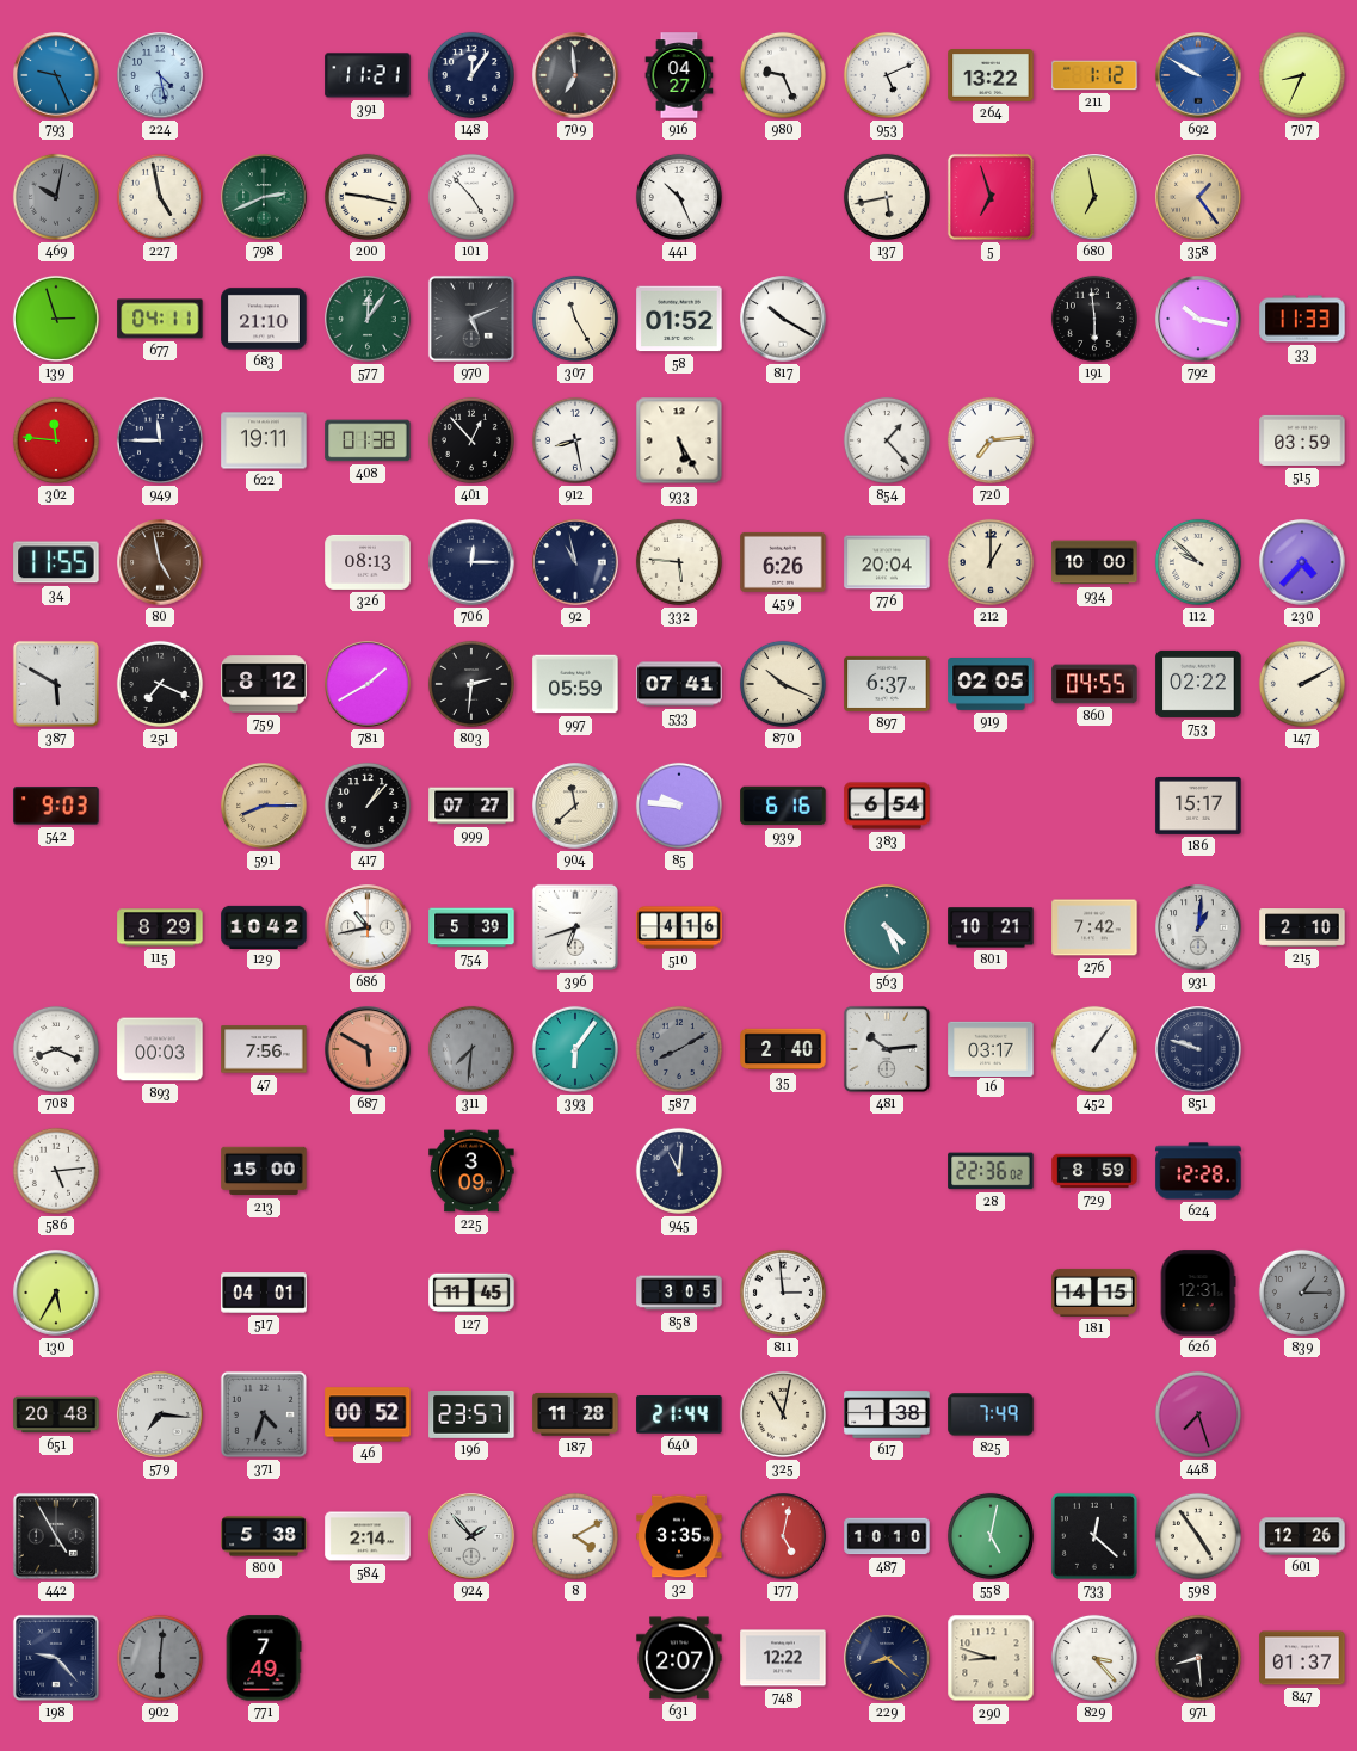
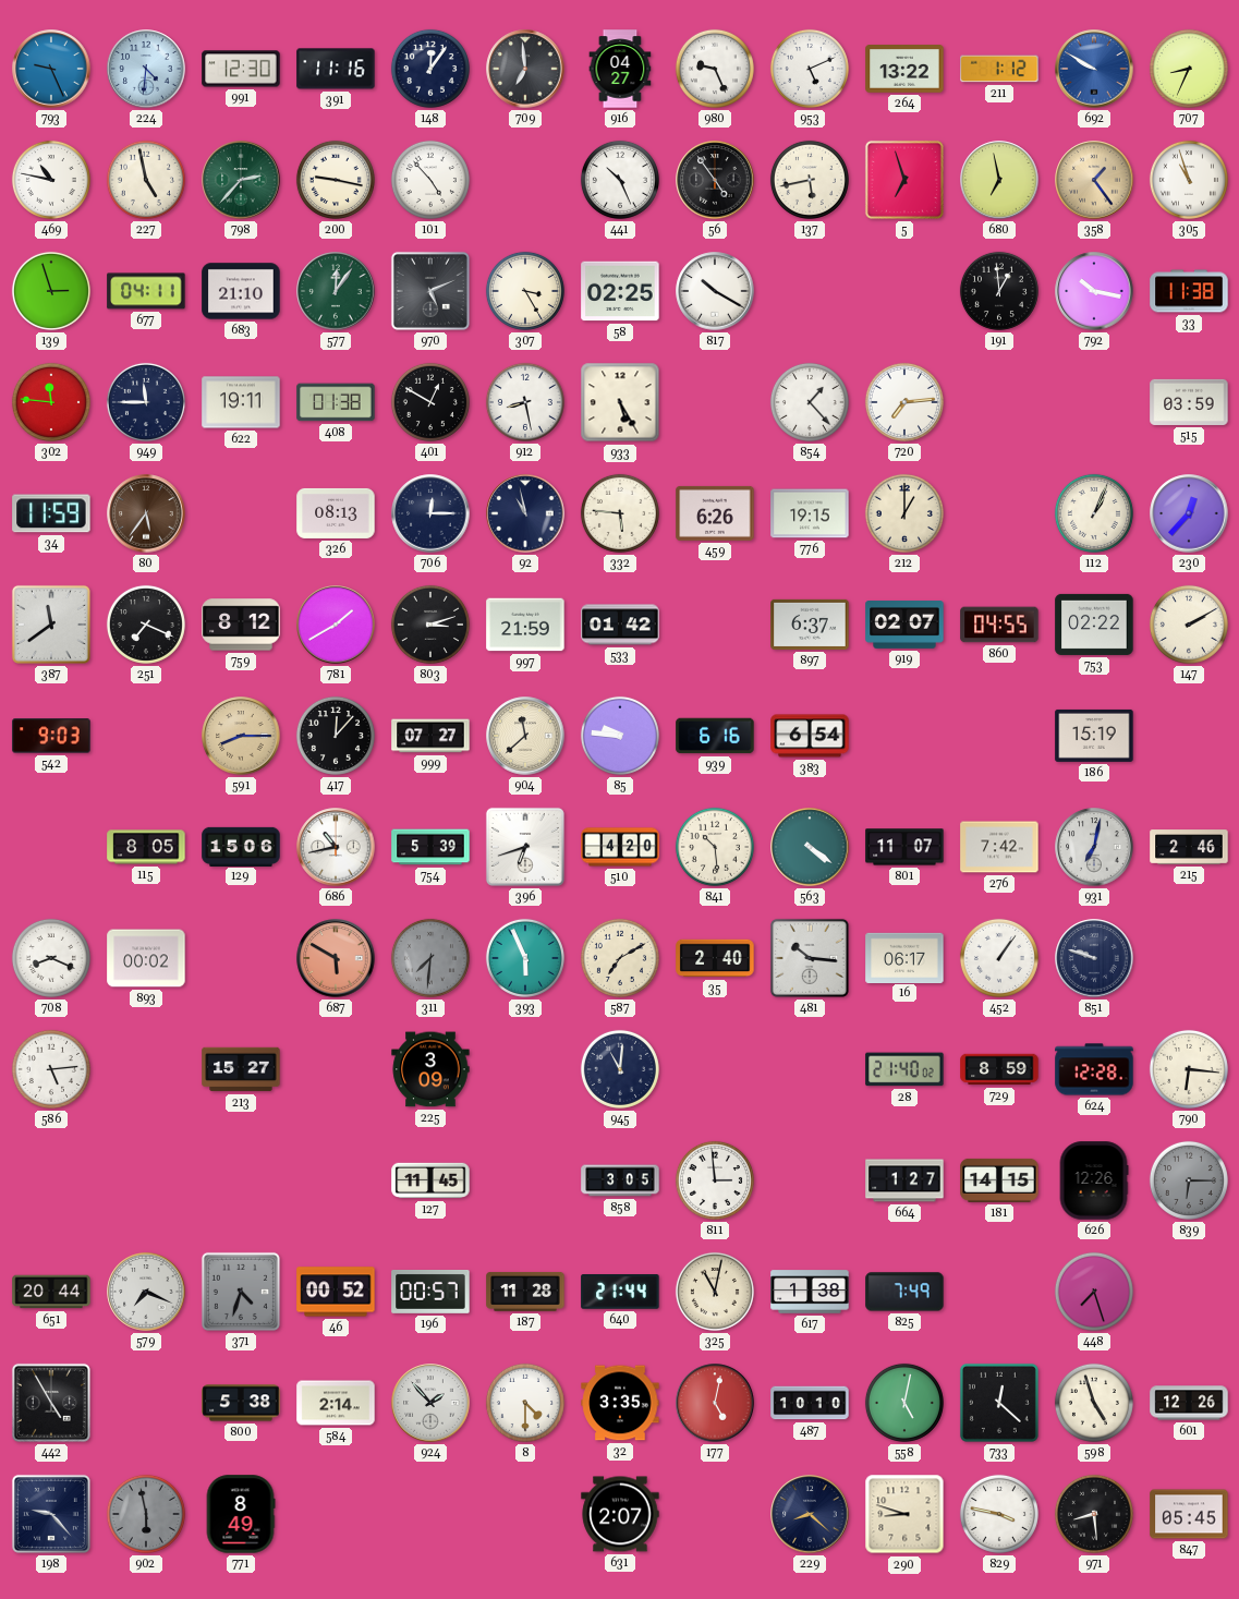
224: 4:28 -> 4:31 (146, 69)
991: none -> 12:30 (241, 69)
391: 11:21 -> 11:16 (336, 69)
469: 10:02 -> 10:47 (51, 180)
469 dial: grey -> white (51, 180)
798: 2:41 -> 2:37 (241, 180)
56: none -> 4:54 (715, 180)
305: none -> 10:57 (1189, 180)
307: 11:25 -> 3:25 (525, 291)
58: 01:52 -> 02:25 (620, 291)
191: 5:59 -> 12:59 (999, 291)
33: 11:33 -> 11:38 (1189, 291)
401: 12:53 -> 12:50 (430, 402)
34: 11:55 -> 11:59 (51, 513)
80: 4:58 -> 5:36 (146, 513)
776: 20:04 -> 19:15 (810, 513)
934: 10:00 -> none (1094, 562)
112: 9:52 -> 1:04 (1094, 513)
230: 4:37 -> 12:37 (1189, 513)
387: 5:50 -> 11:39 (51, 625)
803: 2:31 -> 3:12 (430, 625)
997: 05:59 -> 21:59 (525, 625)
533: 07:41 -> 01:42 (620, 625)
870: 10:19 -> none (783, 684)
919: 02:05 -> 02:07 (904, 626)
417: 1:07 -> 12:07 (336, 736)
186: 15:17 -> 15:19 (1094, 736)
115: 8:29 -> 8:05 (146, 847)
129: 10:42 -> 15:06 (241, 846)
510: 4:16 -> 4:20 (620, 847)
841: none -> 10:29 (715, 847)
563: 4:26 -> 4:21 (810, 847)
801: 10:21 -> 11:07 (904, 847)
931: 1:01 -> 7:02 (1094, 847)
215: 2:10 -> 2:46 (1189, 847)
893: 00:03 -> 00:02 (146, 958)
47: 7:56 -> none (264, 1049)
393: 6:06 -> 5:56 (525, 958)
587: 8:10 -> 7:10 (620, 958)
587 dial: grey -> cream (620, 958)
481: 10:14 -> 10:16 (810, 958)
16: 03:17 -> 06:17 (904, 957)
213: 15:00 -> 15:27 (241, 1069)
28: 22:36 -> 21:40 (904, 1069)
790: none -> 6:16 (1189, 1069)
130: 5:35 -> none (56, 1293)
517: 04:01 -> none (264, 1293)
664: none -> 1:27 (904, 1180)
626: 12:31 -> 12:26 (1094, 1180)
839: 1:15 -> 6:15 (1189, 1180)
651: 20:48 -> 20:44 (51, 1292)
579: 7:16 -> 7:19 (146, 1292)
196: 23:57 -> 00:57 (430, 1293)
8: 4:10 -> 4:30 (525, 1403)
598: 4:54 -> 4:57 (1094, 1403)
902: 6:01 -> 5:58 (146, 1514)
771: 7:49 -> 8:49 (241, 1514)
748: 12:22 -> none (783, 1658)
829: 3:23 -> 3:47 (999, 1514)
847: 01:37 -> 05:45 (1189, 1514)
